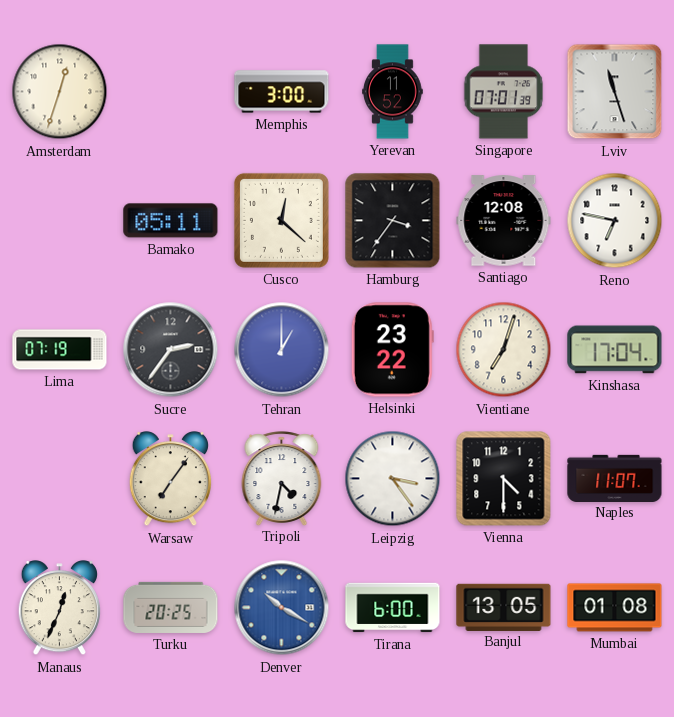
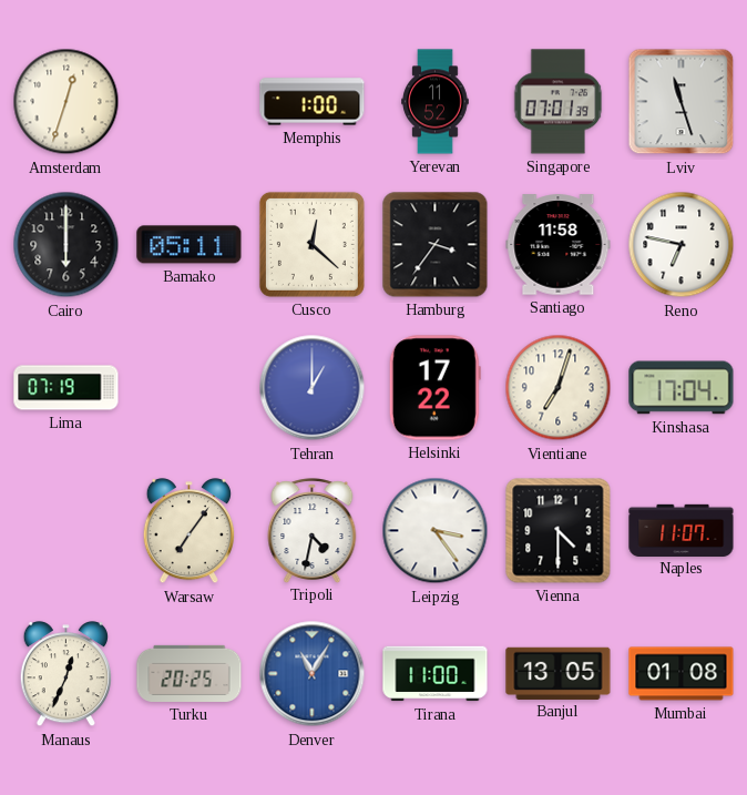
Memphis: 3:00 -> 1:00 (313, 102)
Cairo: none -> 6:00 (66, 245)
Santiago: 12:08 -> 11:58 (559, 245)
Sucre: 2:36 -> none (171, 350)
Helsinki: 23:22 -> 17:22 (434, 388)
Denver: 10:20 -> 11:05 (313, 674)
Tirana: 6:00 -> 11:00 (436, 674)
